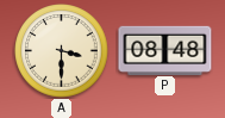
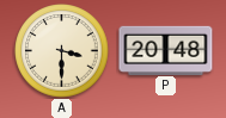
P: 08:48 -> 20:48 (166, 50)
